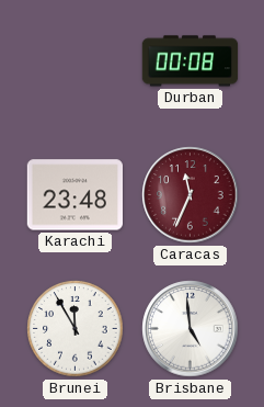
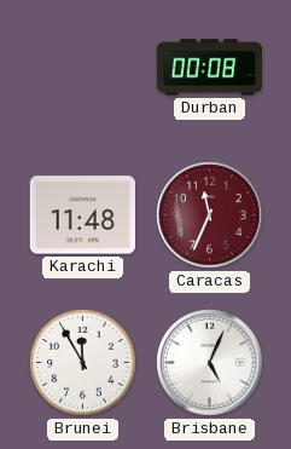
Karachi: 23:48 -> 11:48 (82, 215)
Brisbane: 4:59 -> 5:04 (210, 363)
